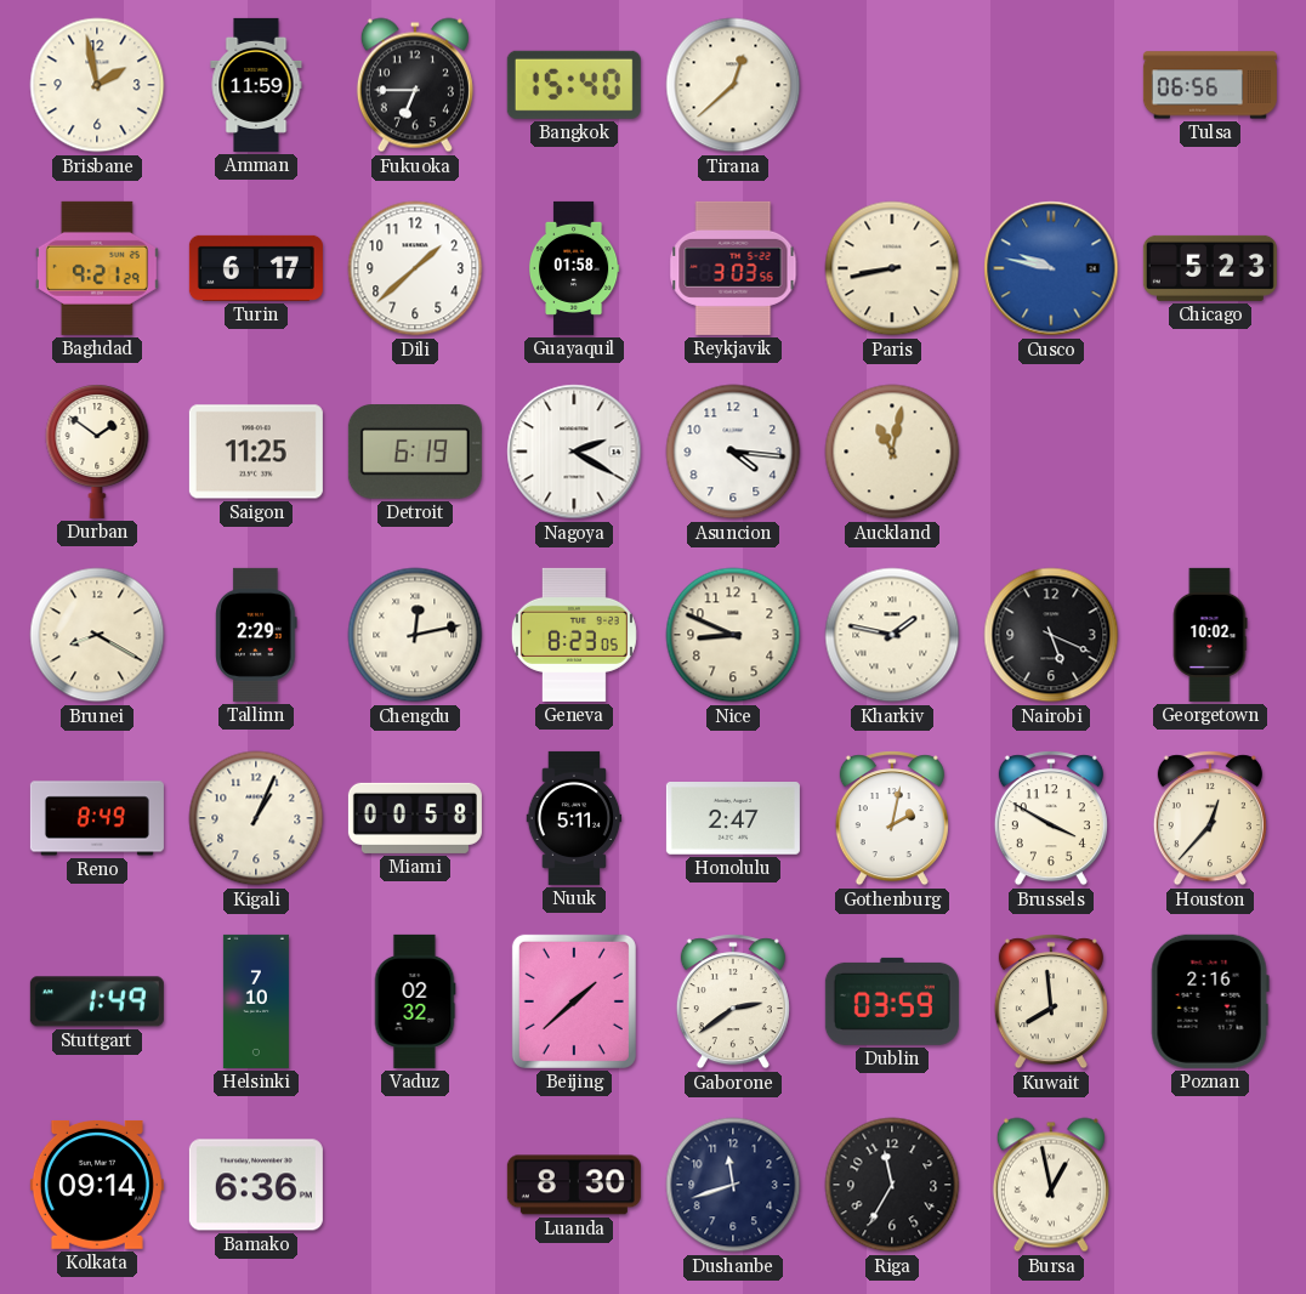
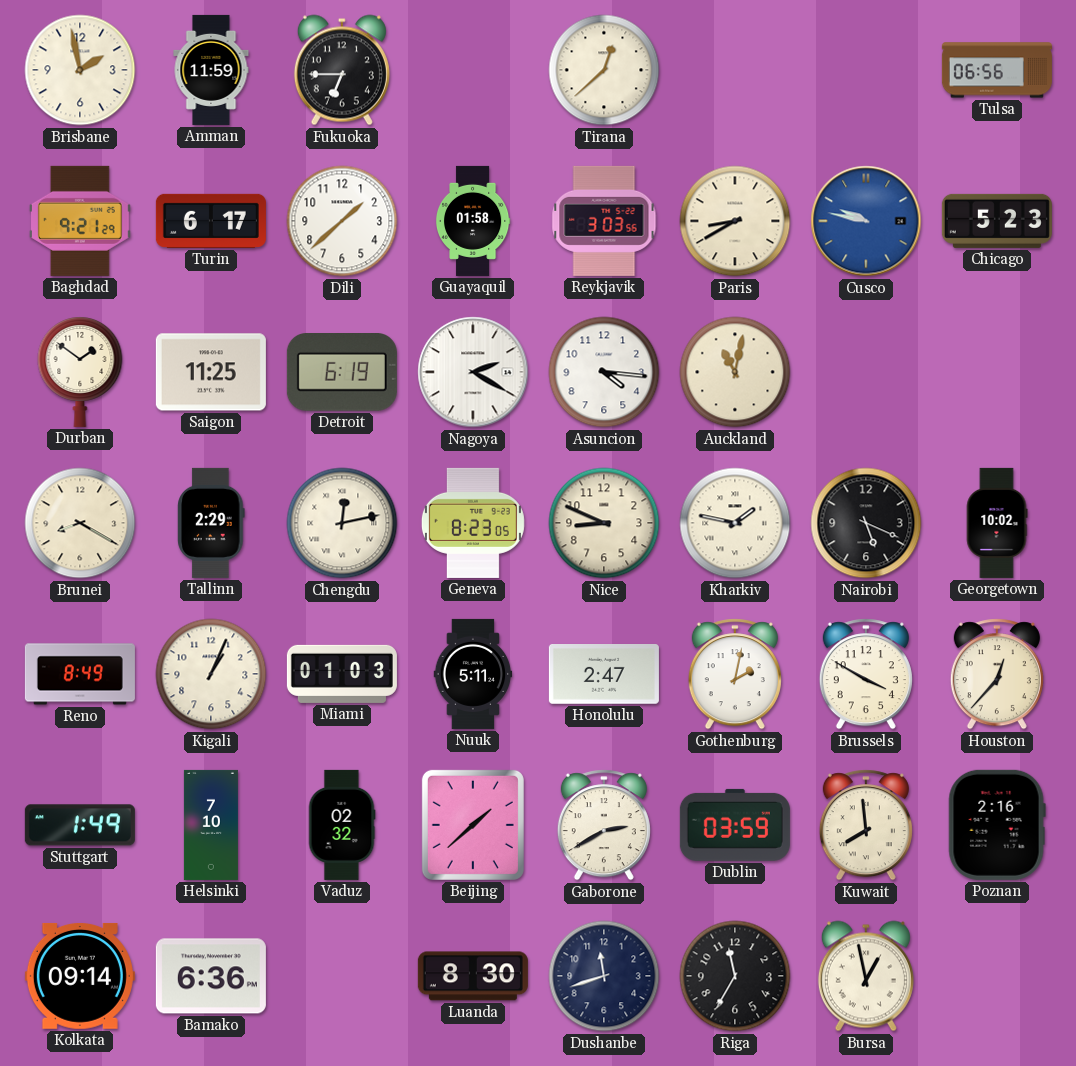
Bangkok: 15:40 -> none (574, 85)
Paris: 8:43 -> 8:40 (735, 221)
Miami: 00:58 -> 01:03 (342, 674)
Gaborone: 2:39 -> 2:40 (604, 825)
